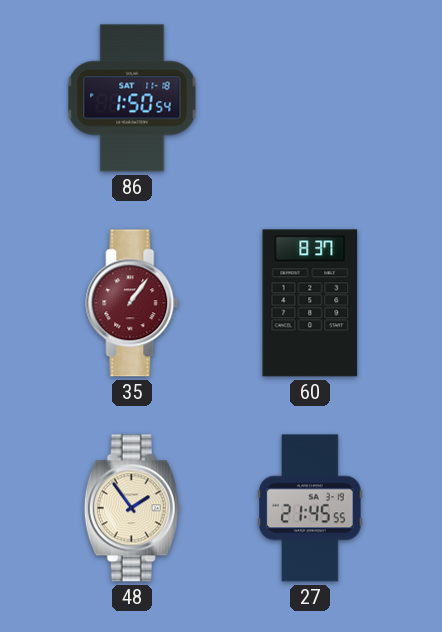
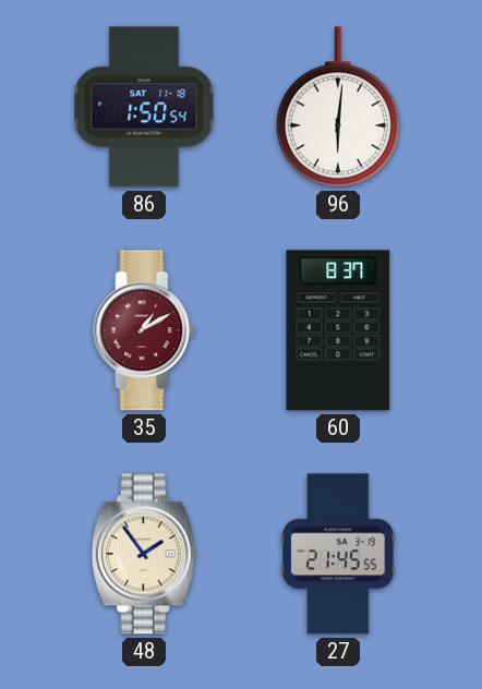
96: none -> 6:01 (338, 107)
35: 1:06 -> 1:10 (144, 330)
